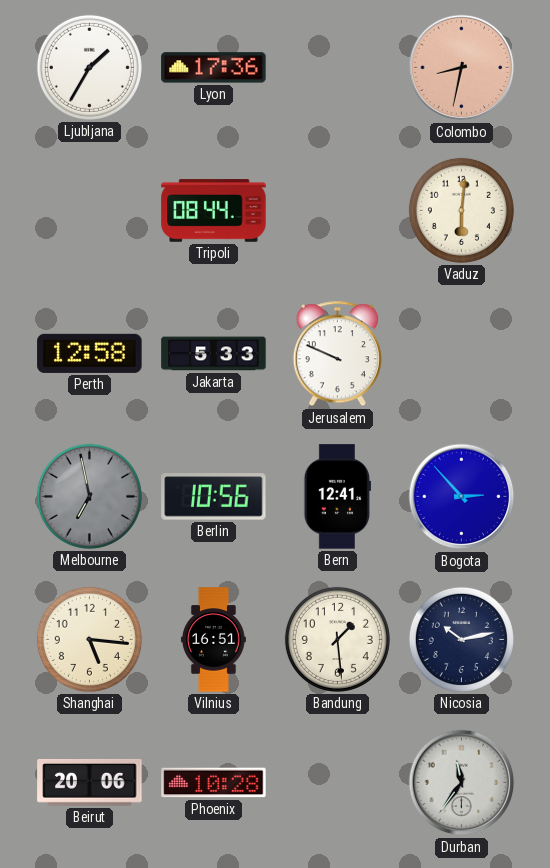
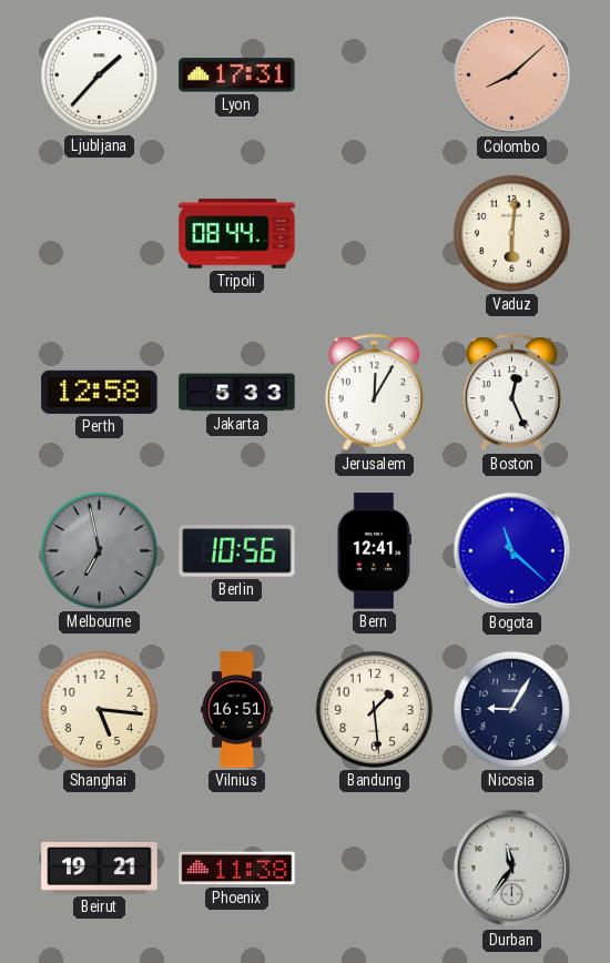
Ljubljana: 1:35 -> 1:37 (99, 74)
Lyon: 17:36 -> 17:31 (237, 75)
Colombo: 8:32 -> 8:08 (512, 75)
Jerusalem: 9:49 -> 12:05 (374, 393)
Boston: none -> 12:26 (511, 393)
Bogota: 2:53 -> 11:22 (512, 551)
Nicosia: 10:13 -> 9:05 (511, 709)
Beirut: 20:06 -> 19:21 (100, 868)
Phoenix: 10:28 -> 11:38 (237, 869)
